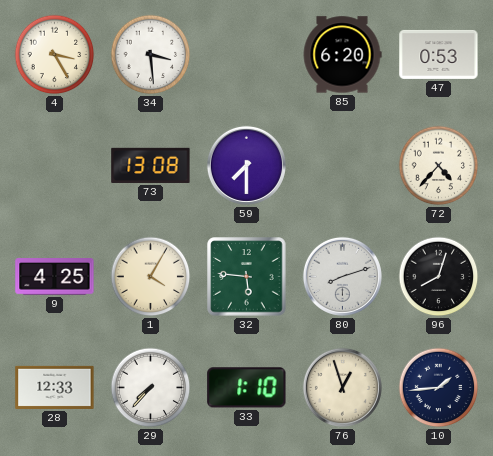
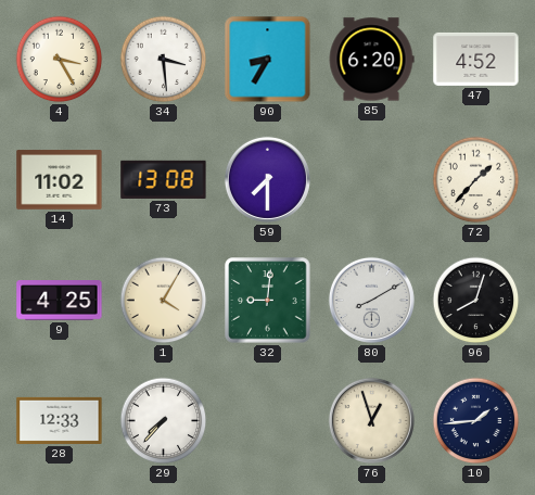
90: none -> 8:35 (268, 60)
47: 0:53 -> 4:52 (476, 59)
14: none -> 11:02 (60, 180)
72: 4:37 -> 1:37 (476, 180)
32: 5:46 -> 9:01 (268, 301)
80: 8:12 -> 8:10 (371, 300)
33: 1:10 -> none (247, 388)
